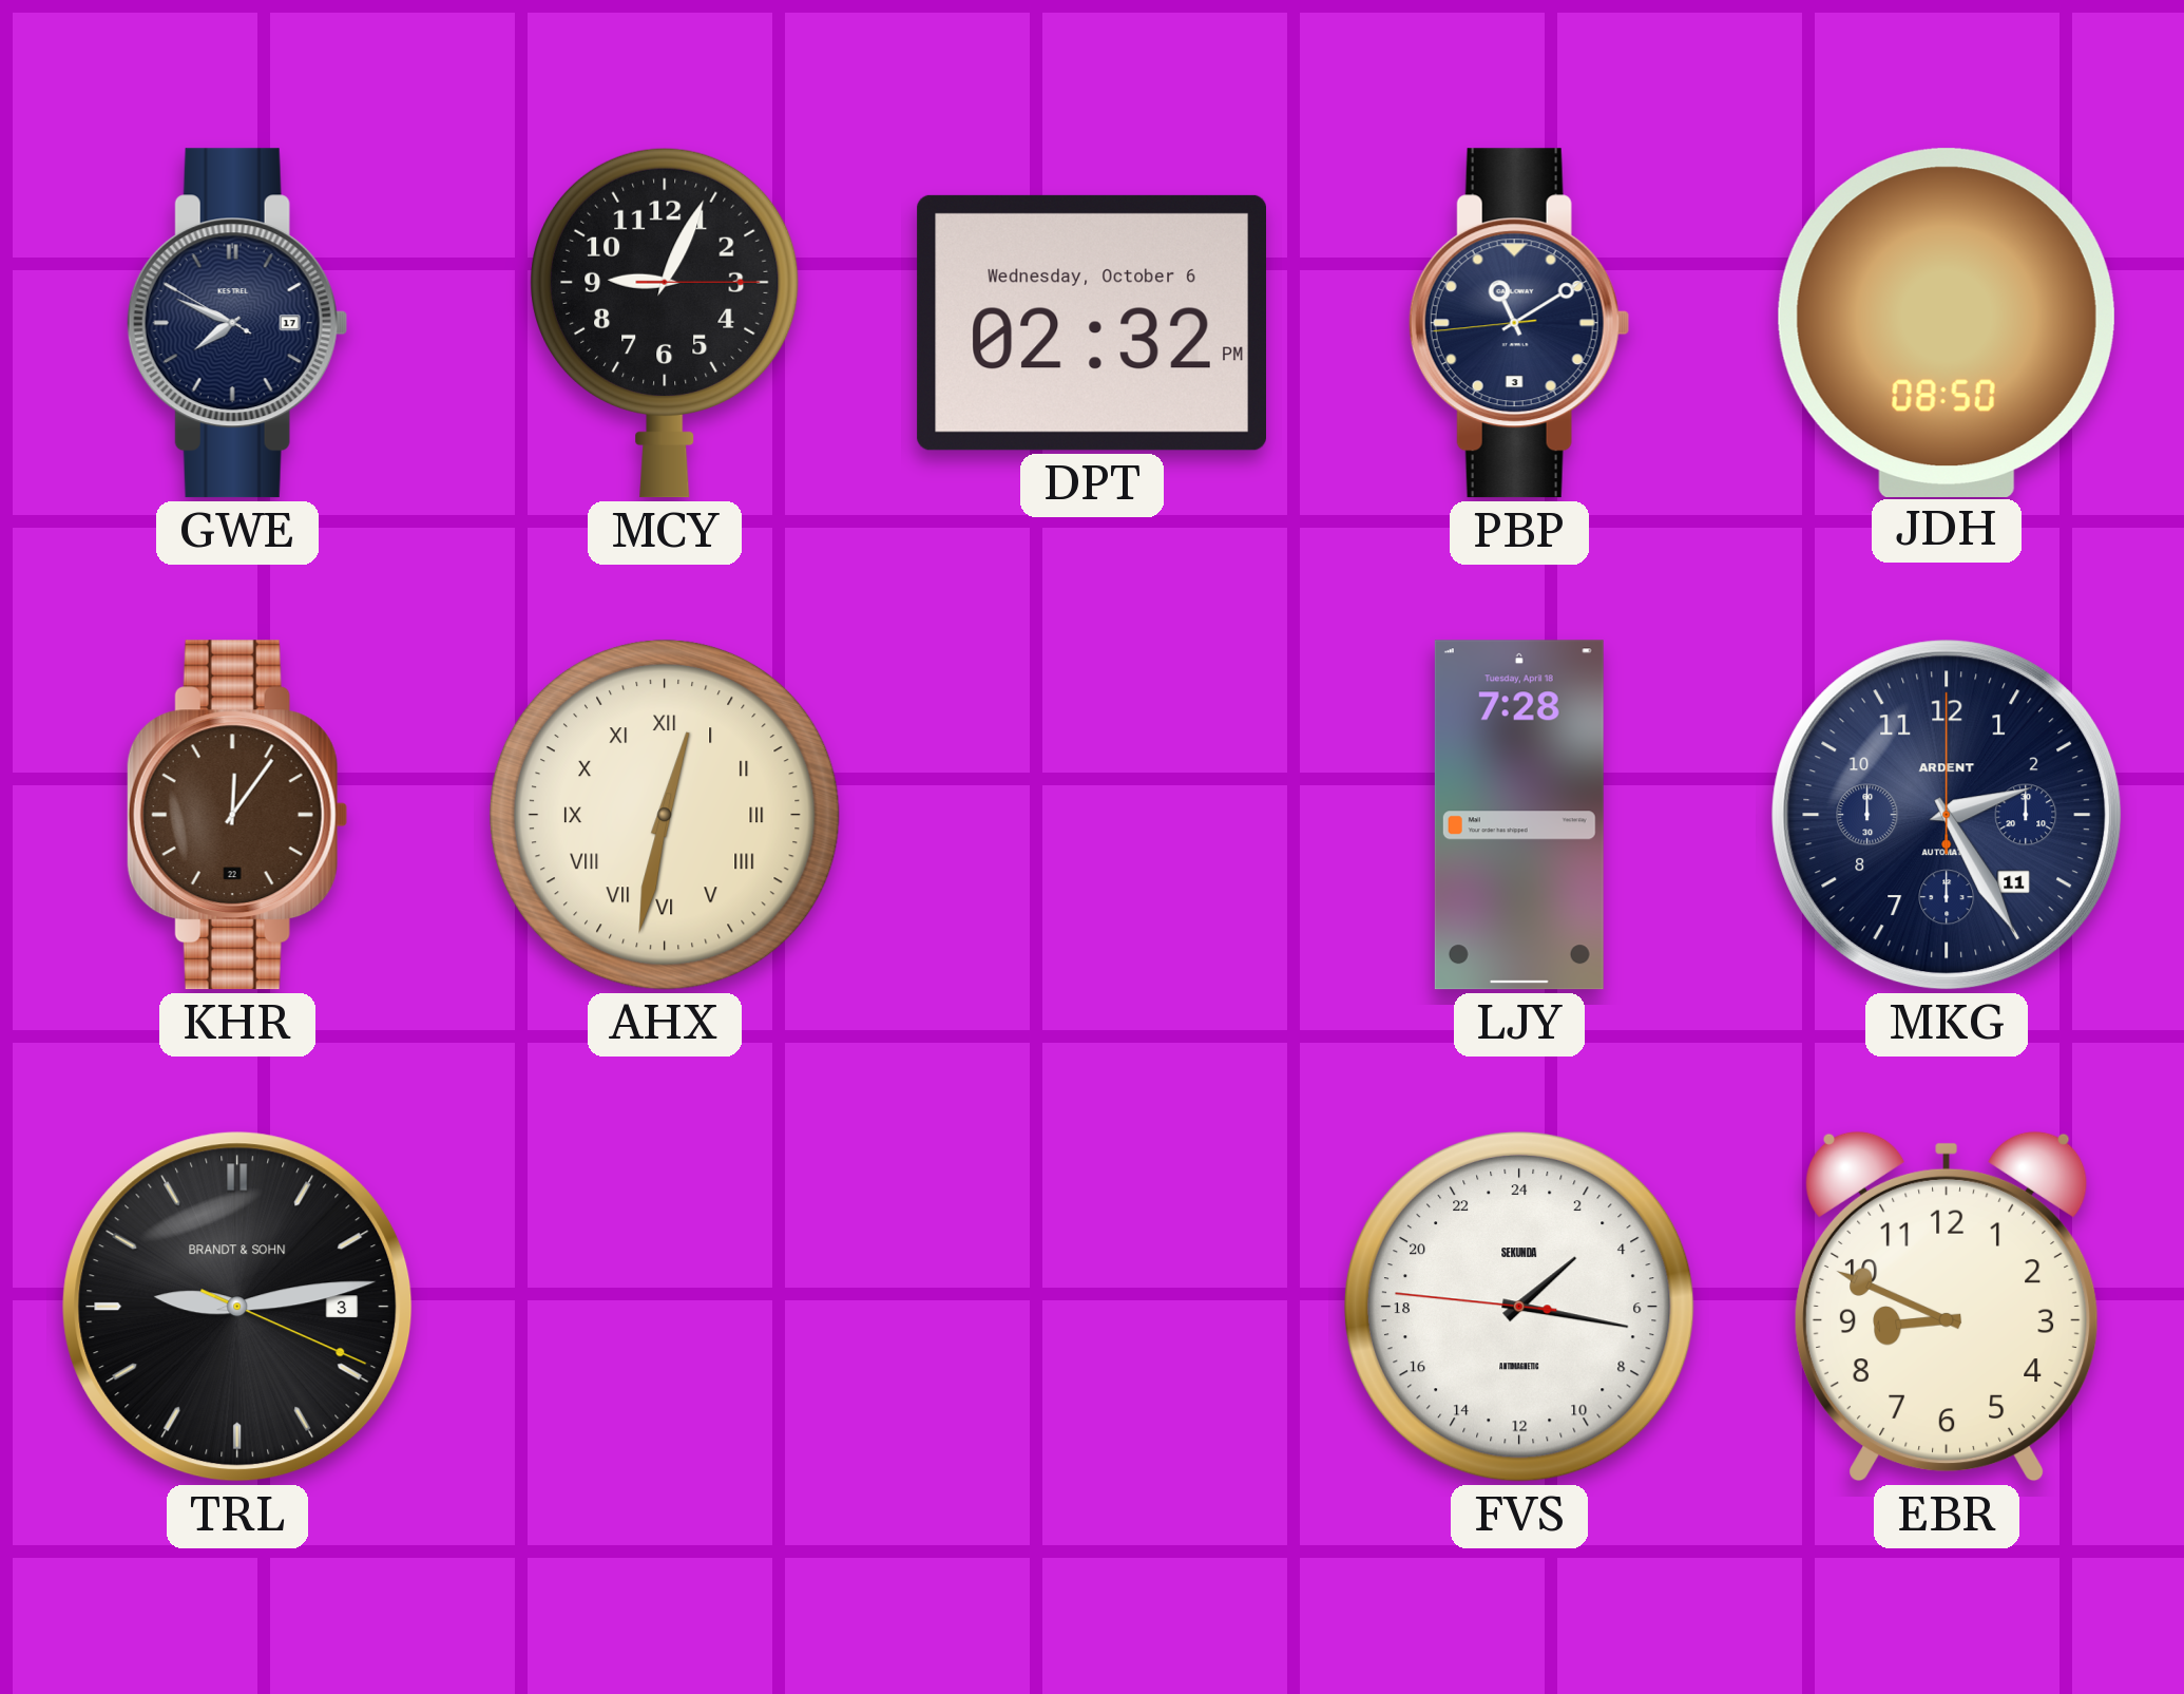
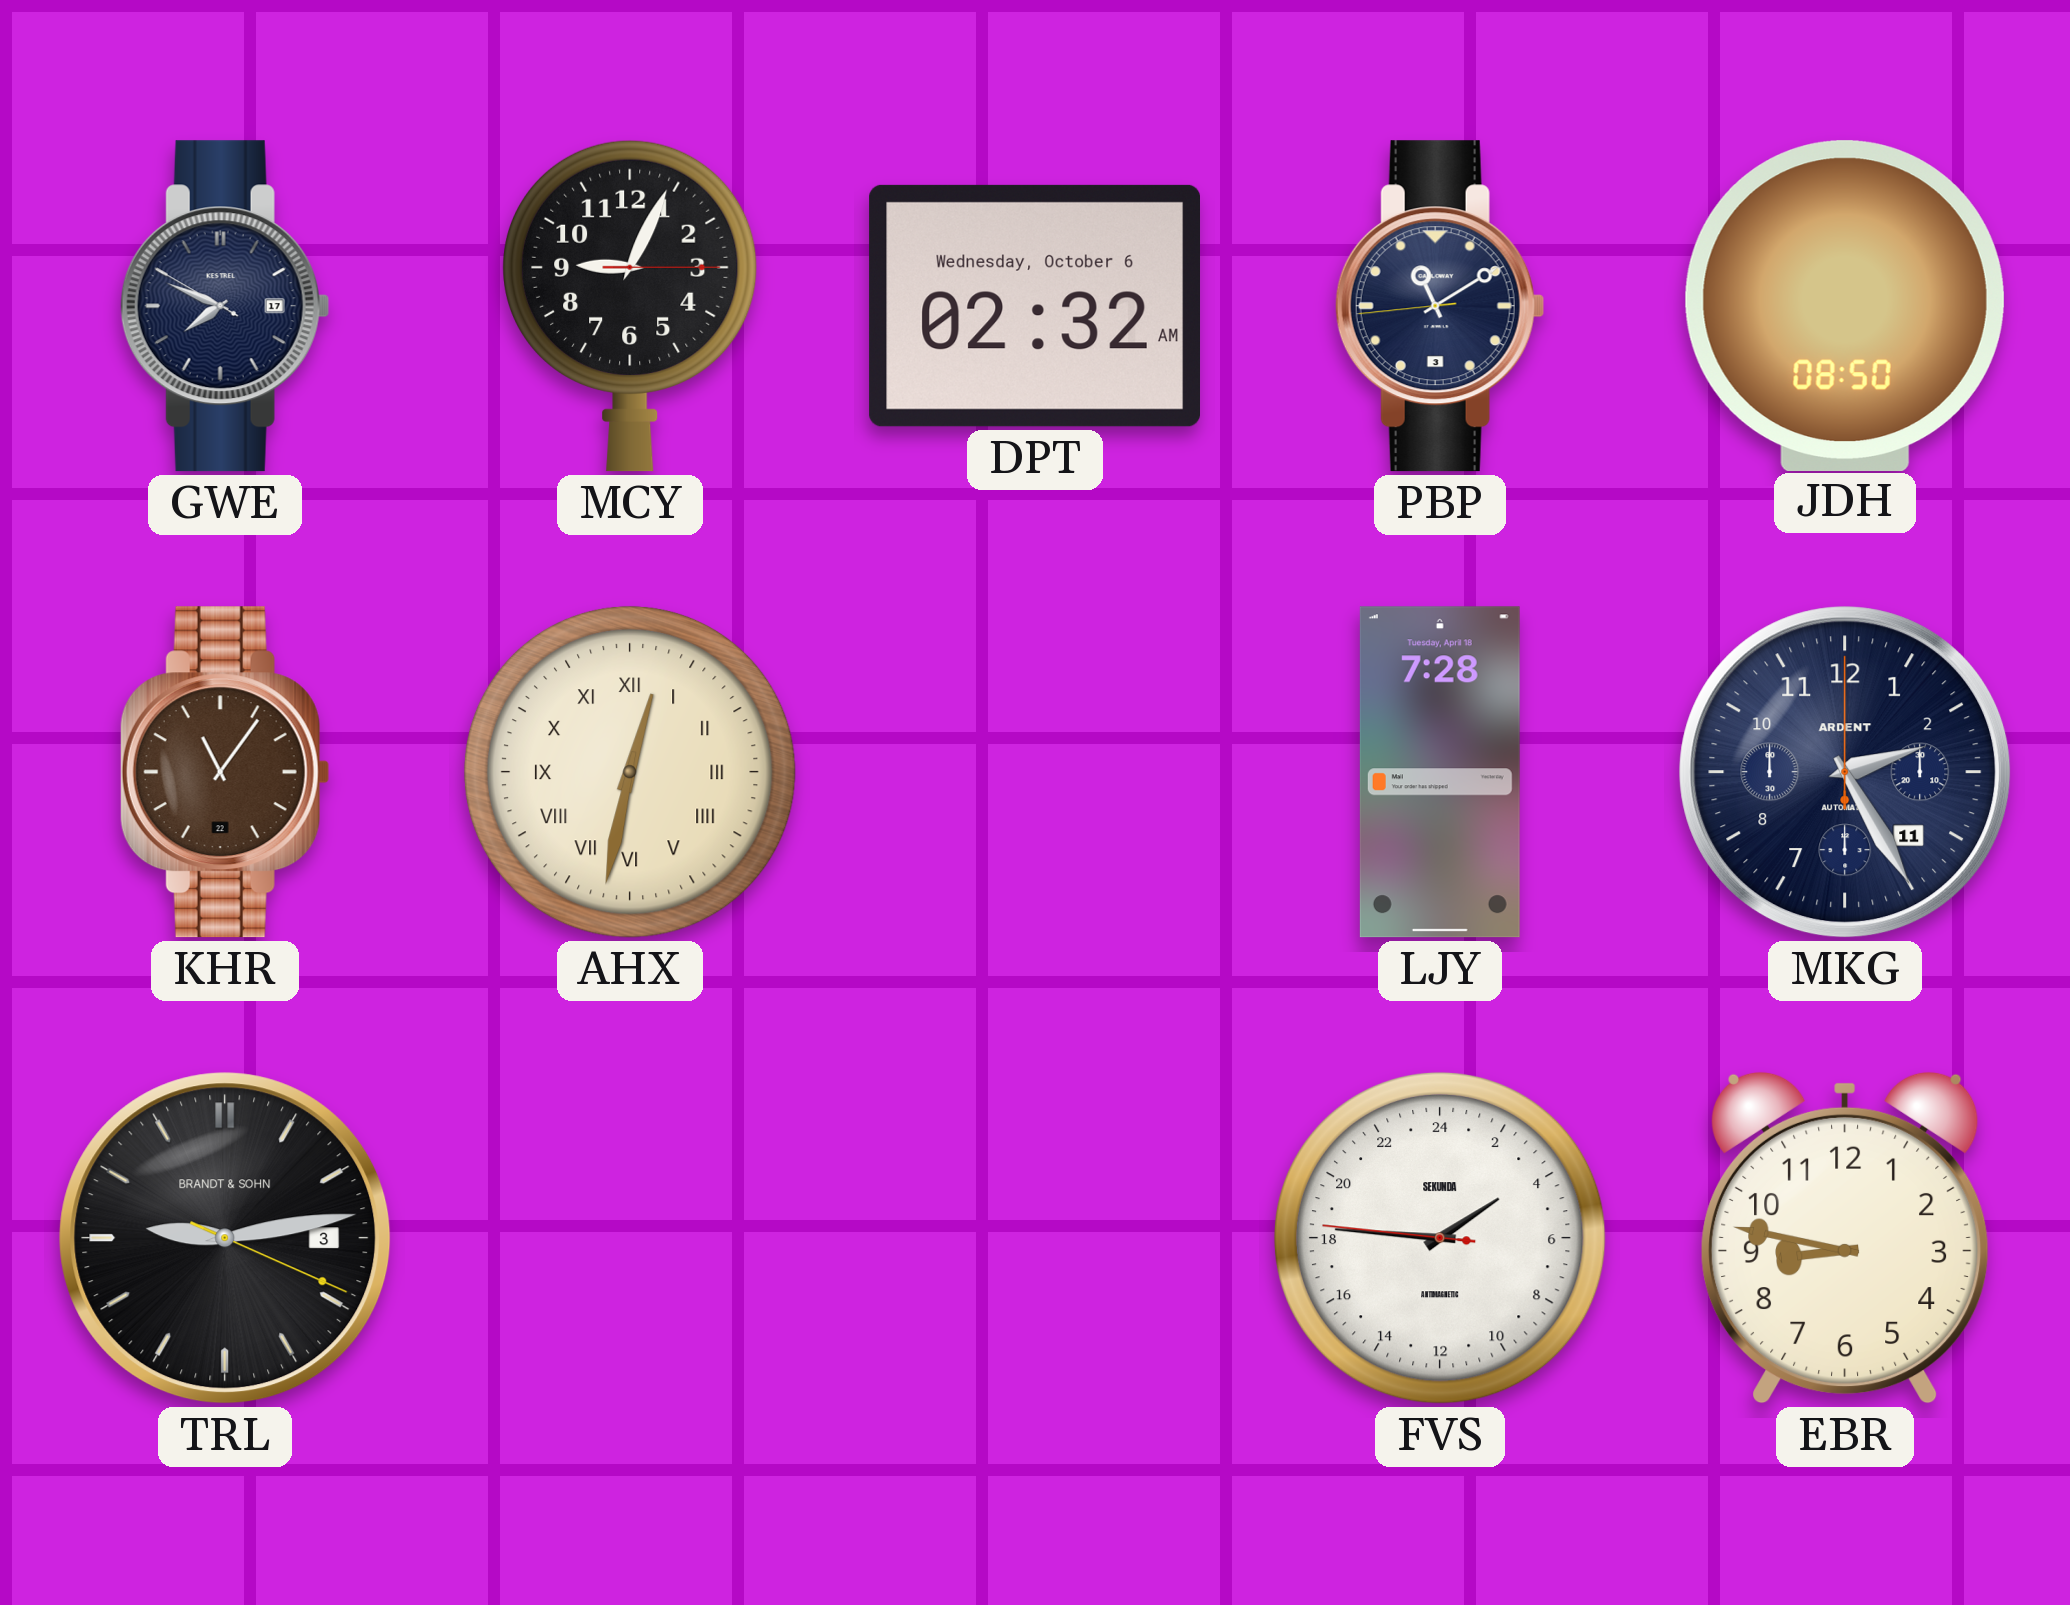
DPT: 02:32 PM -> 02:32 AM (1034, 306)
KHR: 12:06 -> 11:06 (225, 772)
FVS: 3:16 -> 3:45 (1440, 1238)
EBR: 8:49 -> 8:47 (1846, 1238)
